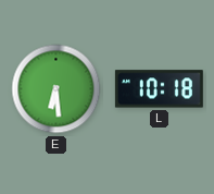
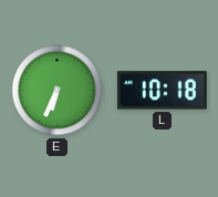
E: 6:29 -> 6:34 (58, 91)
